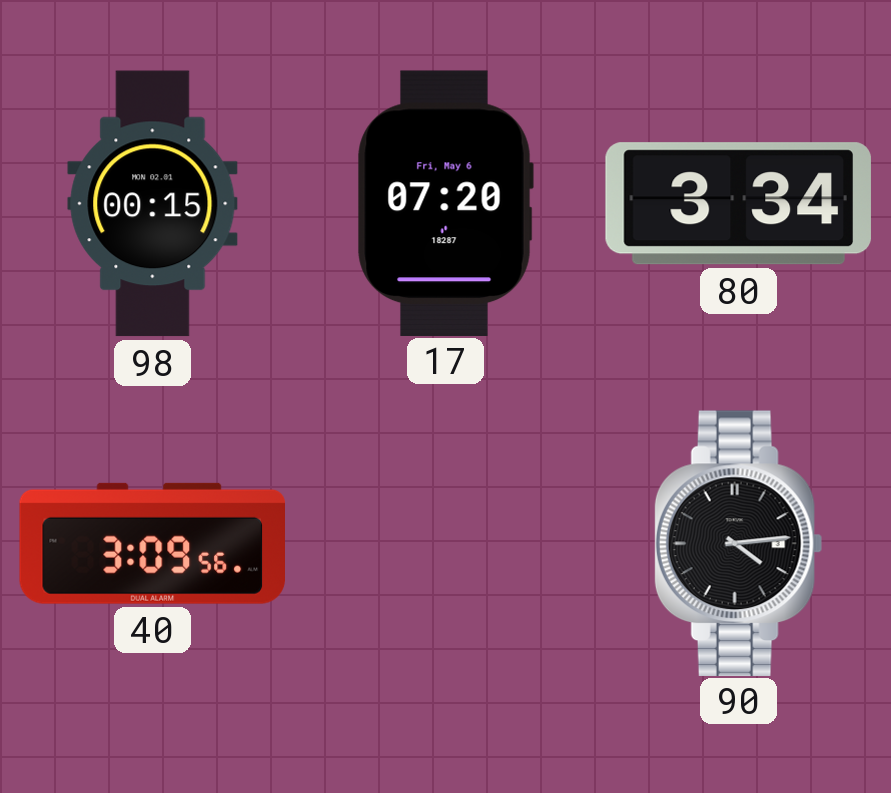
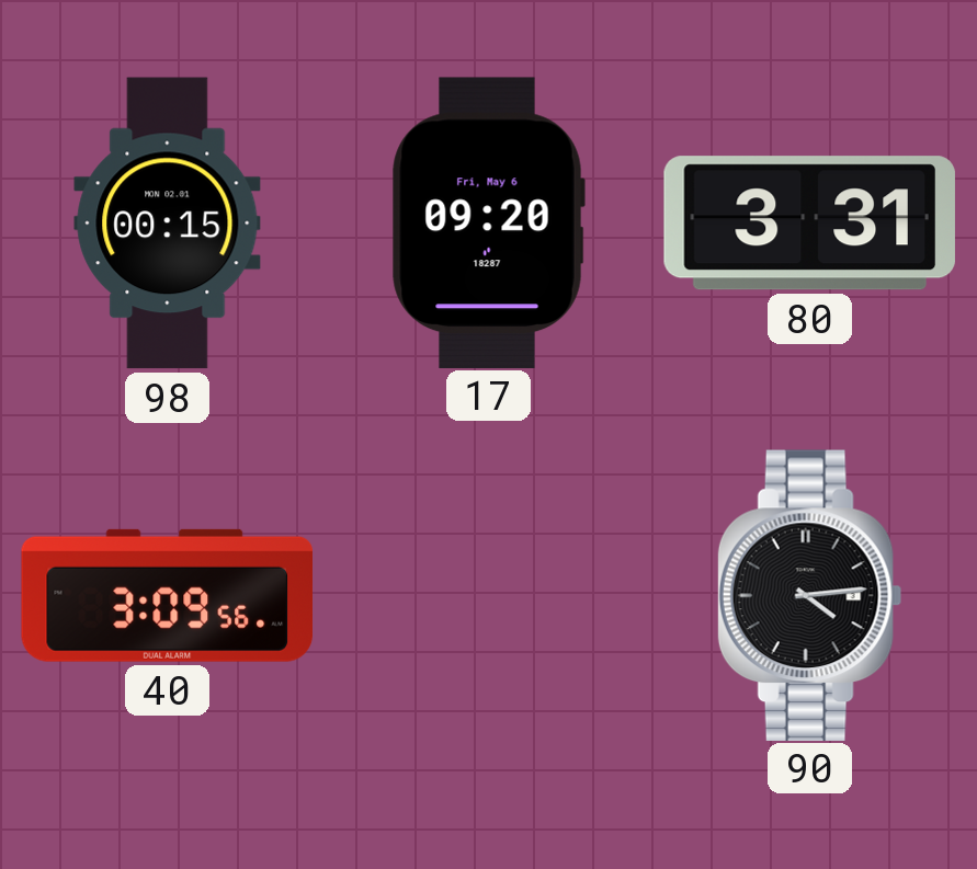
17: 07:20 -> 09:20 (488, 222)
80: 3:34 -> 3:31 (809, 224)
